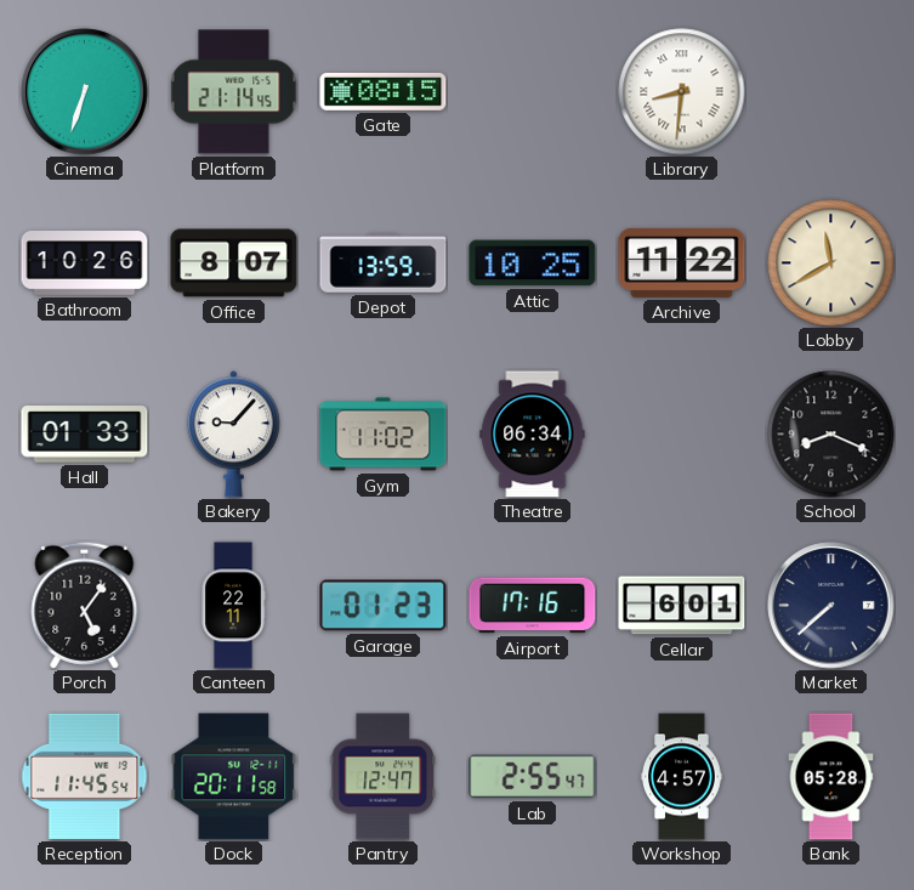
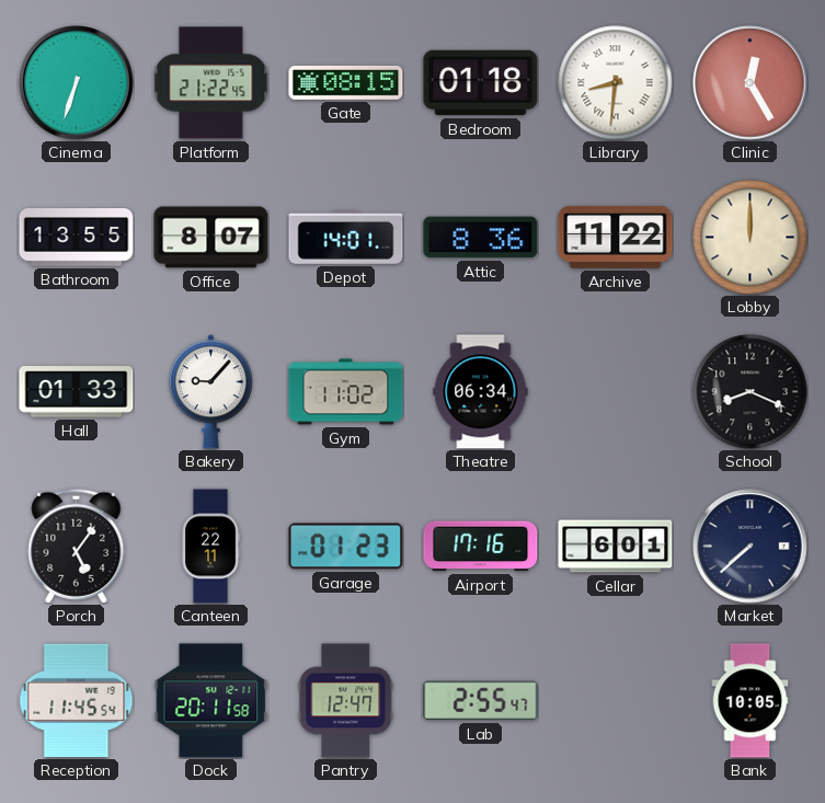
Platform: 21:14 -> 21:22 (211, 83)
Bedroom: none -> 01:18 (481, 83)
Clinic: none -> 12:25 (750, 83)
Bathroom: 10:26 -> 13:55 (77, 238)
Depot: 13:59 -> 14:01 (346, 238)
Attic: 10:25 -> 8:36 (481, 238)
Lobby: 11:40 -> 12:00 (750, 238)
Workshop: 4:57 -> none (682, 777)
Bank: 05:28 -> 10:05 (750, 701)
